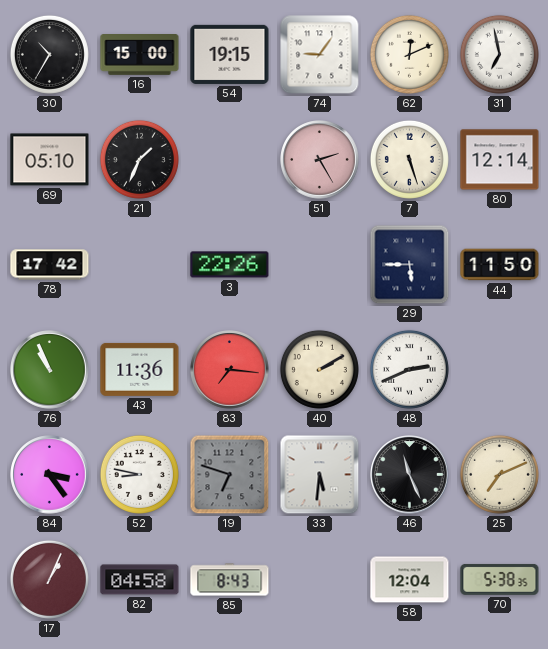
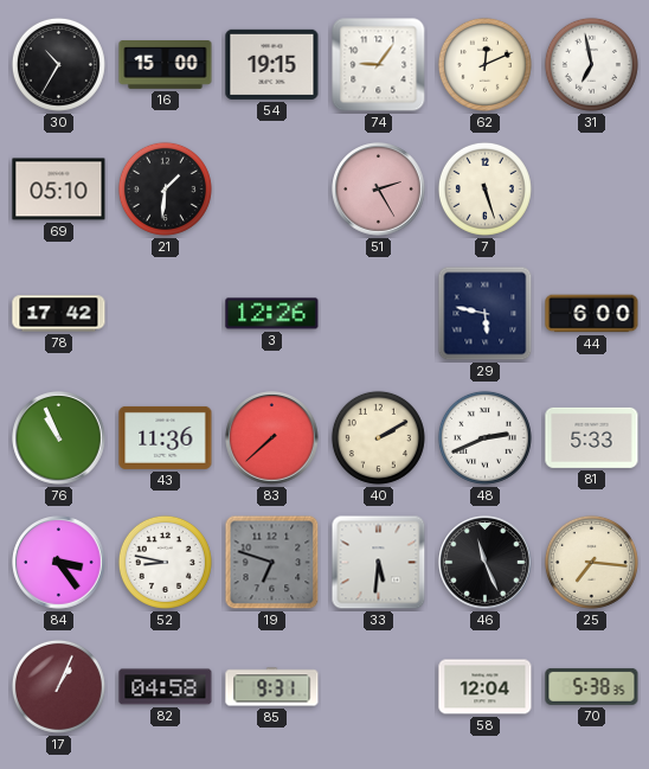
21: 1:34 -> 1:31 (165, 188)
80: 12:14 -> none (500, 160)
3: 22:26 -> 12:26 (272, 314)
29: 5:45 -> 5:47 (486, 314)
44: 11:50 -> 6:00 (592, 314)
83: 7:16 -> 7:38 (272, 438)
81: none -> 5:33 (592, 437)
25: 7:11 -> 7:16 (591, 562)
85: 8:43 -> 9:31 (272, 687)
